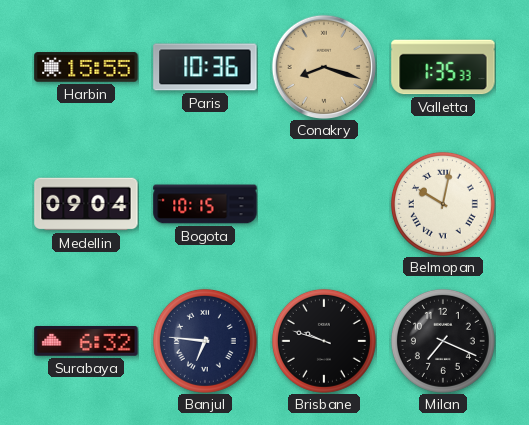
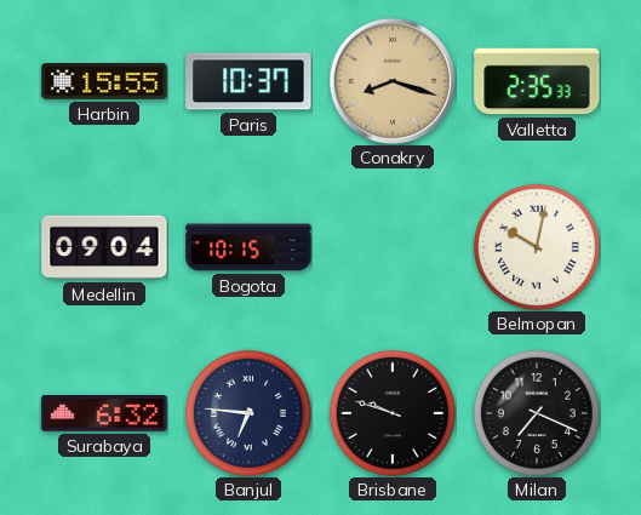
Paris: 10:36 -> 10:37 (248, 81)
Valletta: 1:35 -> 2:35 (537, 81)
